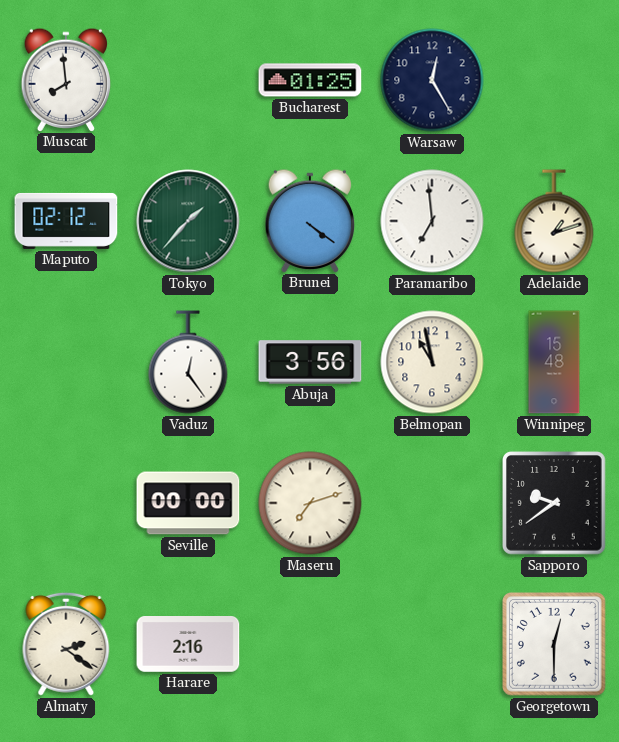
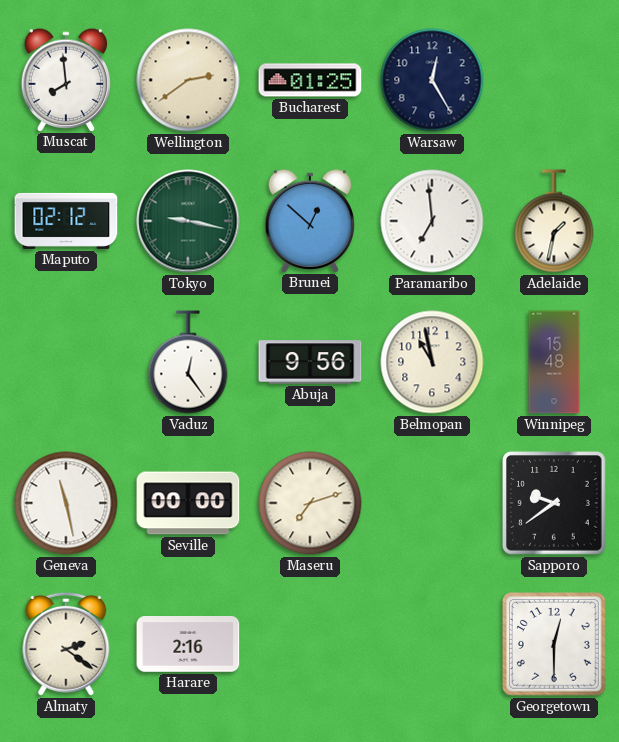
Wellington: none -> 2:39 (188, 80)
Tokyo: 1:37 -> 9:17 (188, 221)
Brunei: 4:21 -> 12:52 (310, 220)
Adelaide: 1:12 -> 1:32 (554, 221)
Abuja: 3:56 -> 9:56 (310, 362)
Geneva: none -> 11:28 (66, 503)
